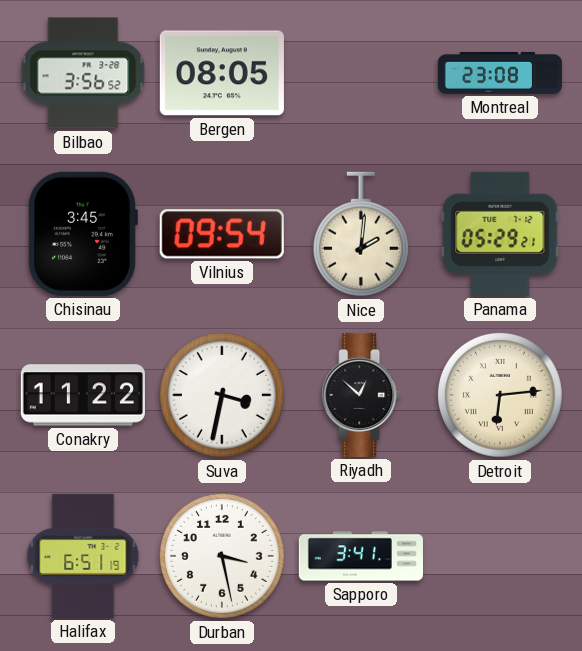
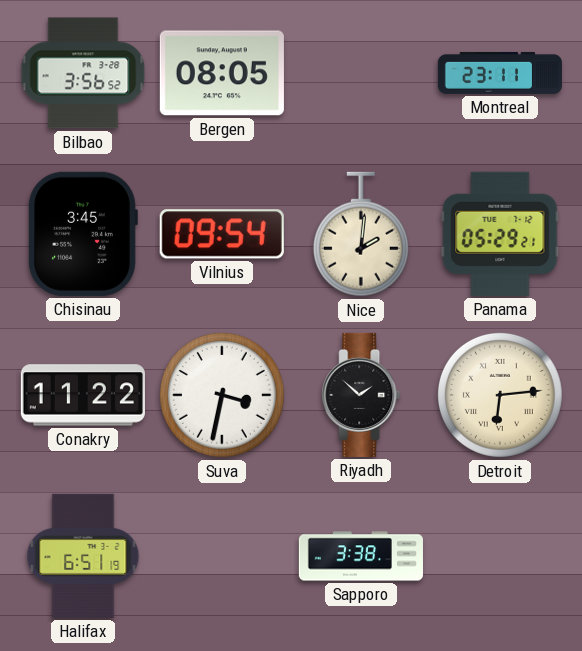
Montreal: 23:08 -> 23:11 (500, 73)
Riyadh: 12:52 -> 1:52 (361, 395)
Durban: 3:28 -> none (222, 556)
Sapporo: 3:41 -> 3:38 (361, 556)
